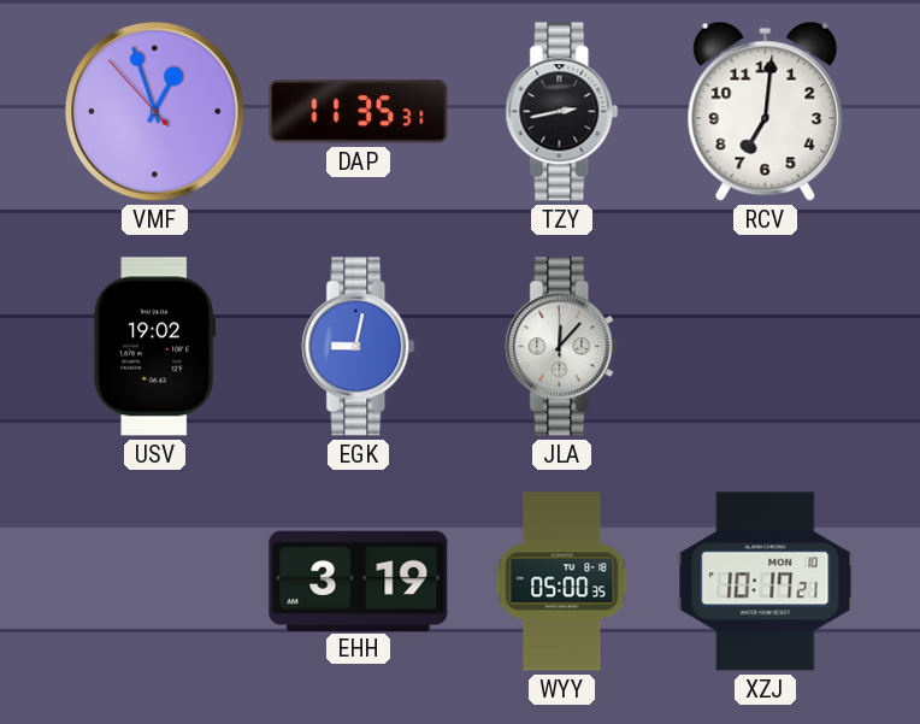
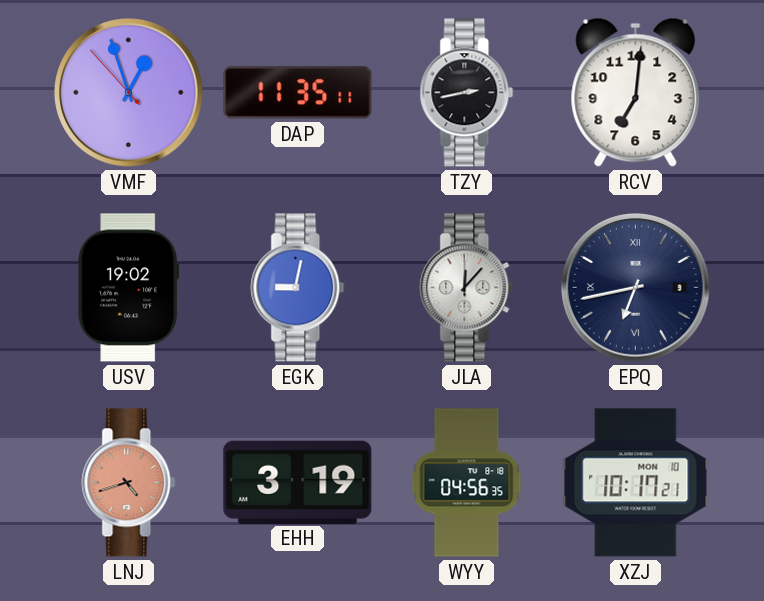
DAP: 11:35:31 -> 11:35:11 (298, 93)
EPQ: none -> 6:43 (636, 288)
LNJ: none -> 4:42 (129, 483)
WYY: 05:00 -> 04:56 (467, 483)
